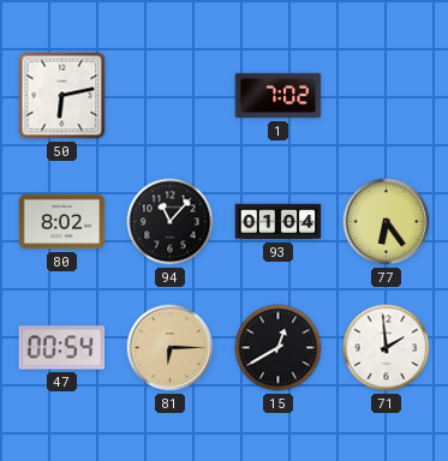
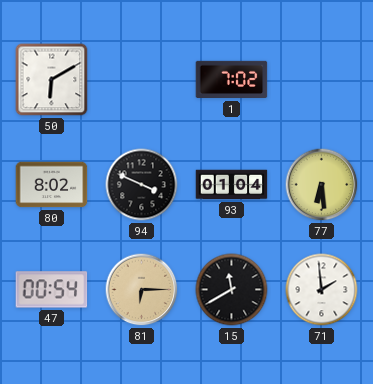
50: 6:13 -> 6:10 (52, 80)
94: 11:07 -> 3:49 (142, 185)
77: 6:24 -> 6:29 (322, 185)
15: 12:40 -> 11:40 (232, 290)
